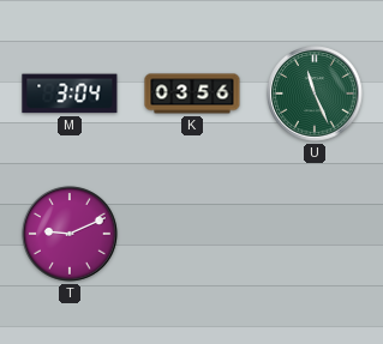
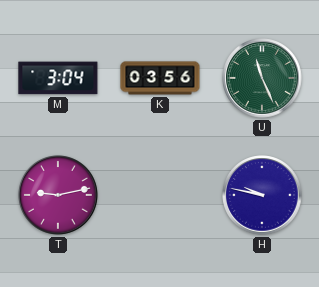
T: 9:11 -> 9:13 (58, 195)
H: none -> 9:47 (262, 195)
